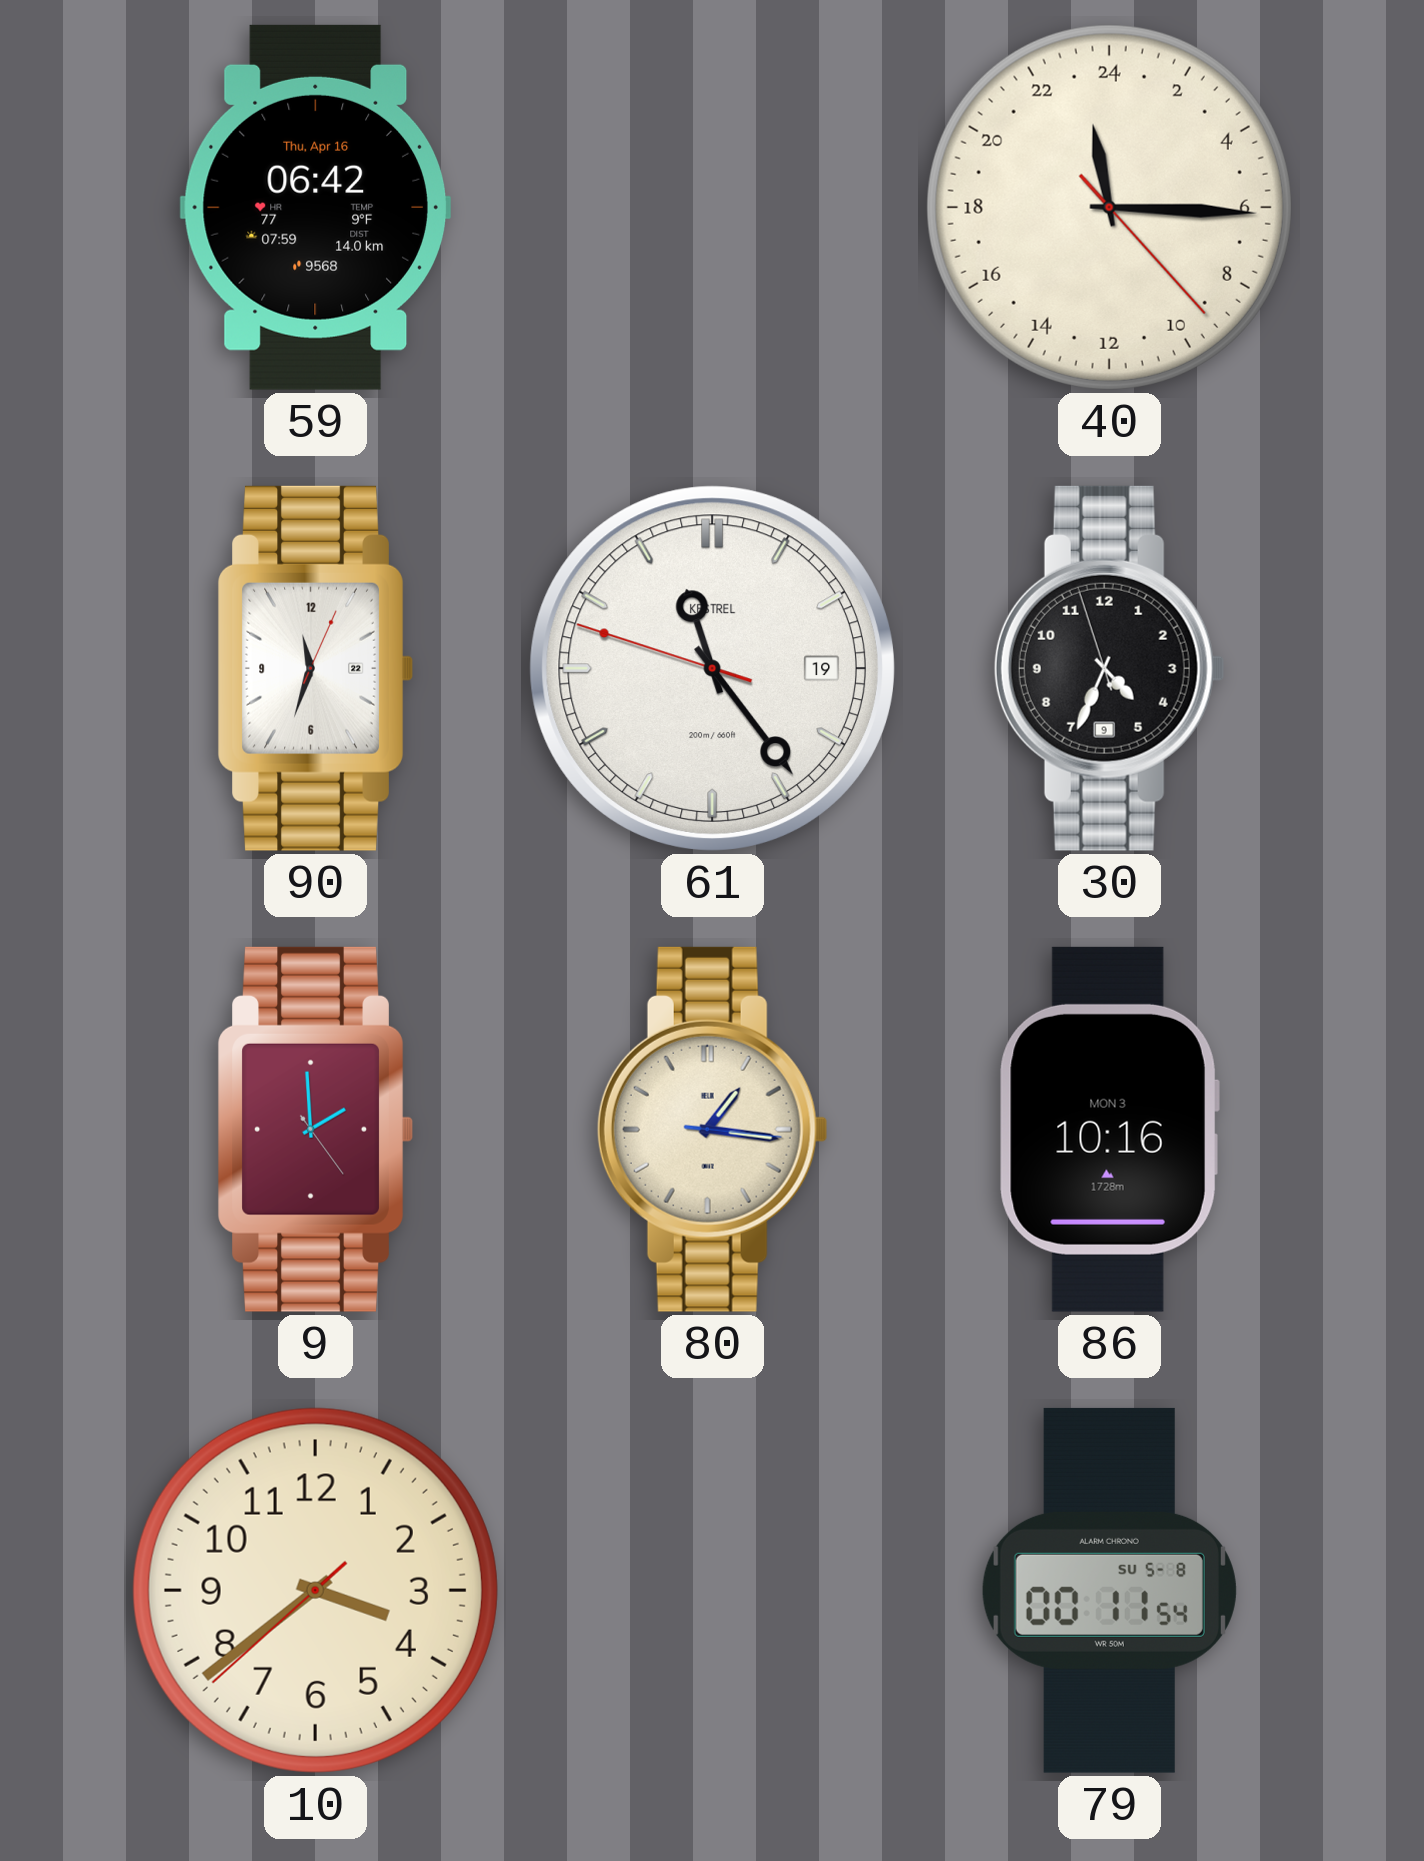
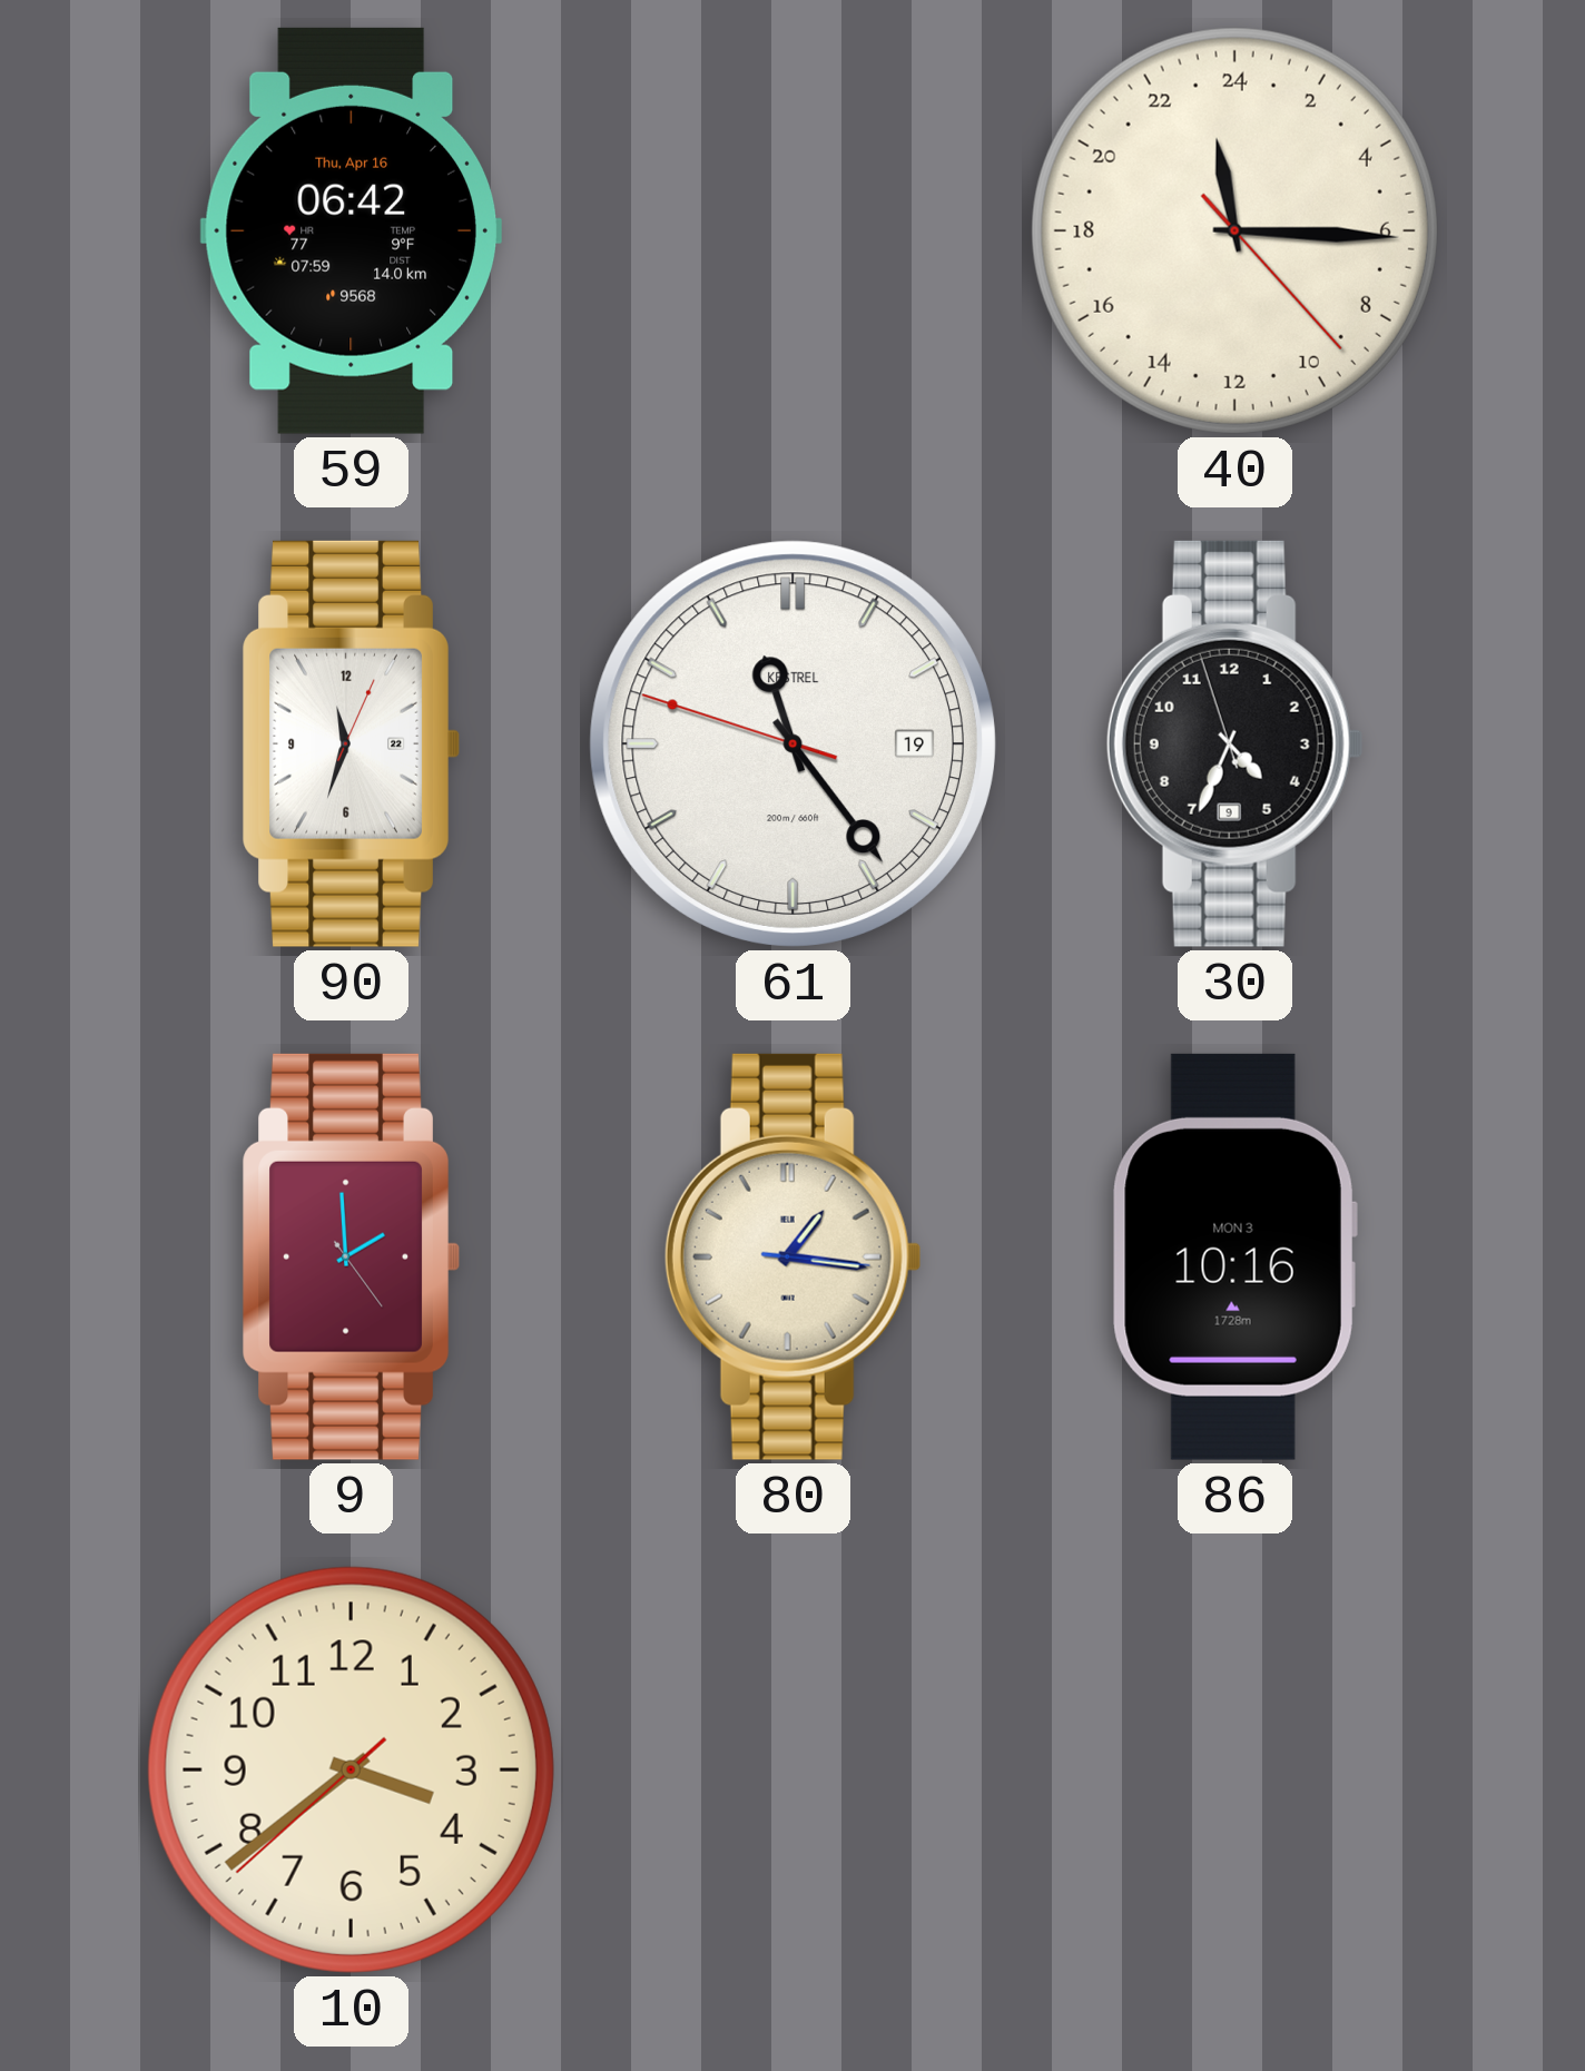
79: 00:11 -> none (1109, 1590)
